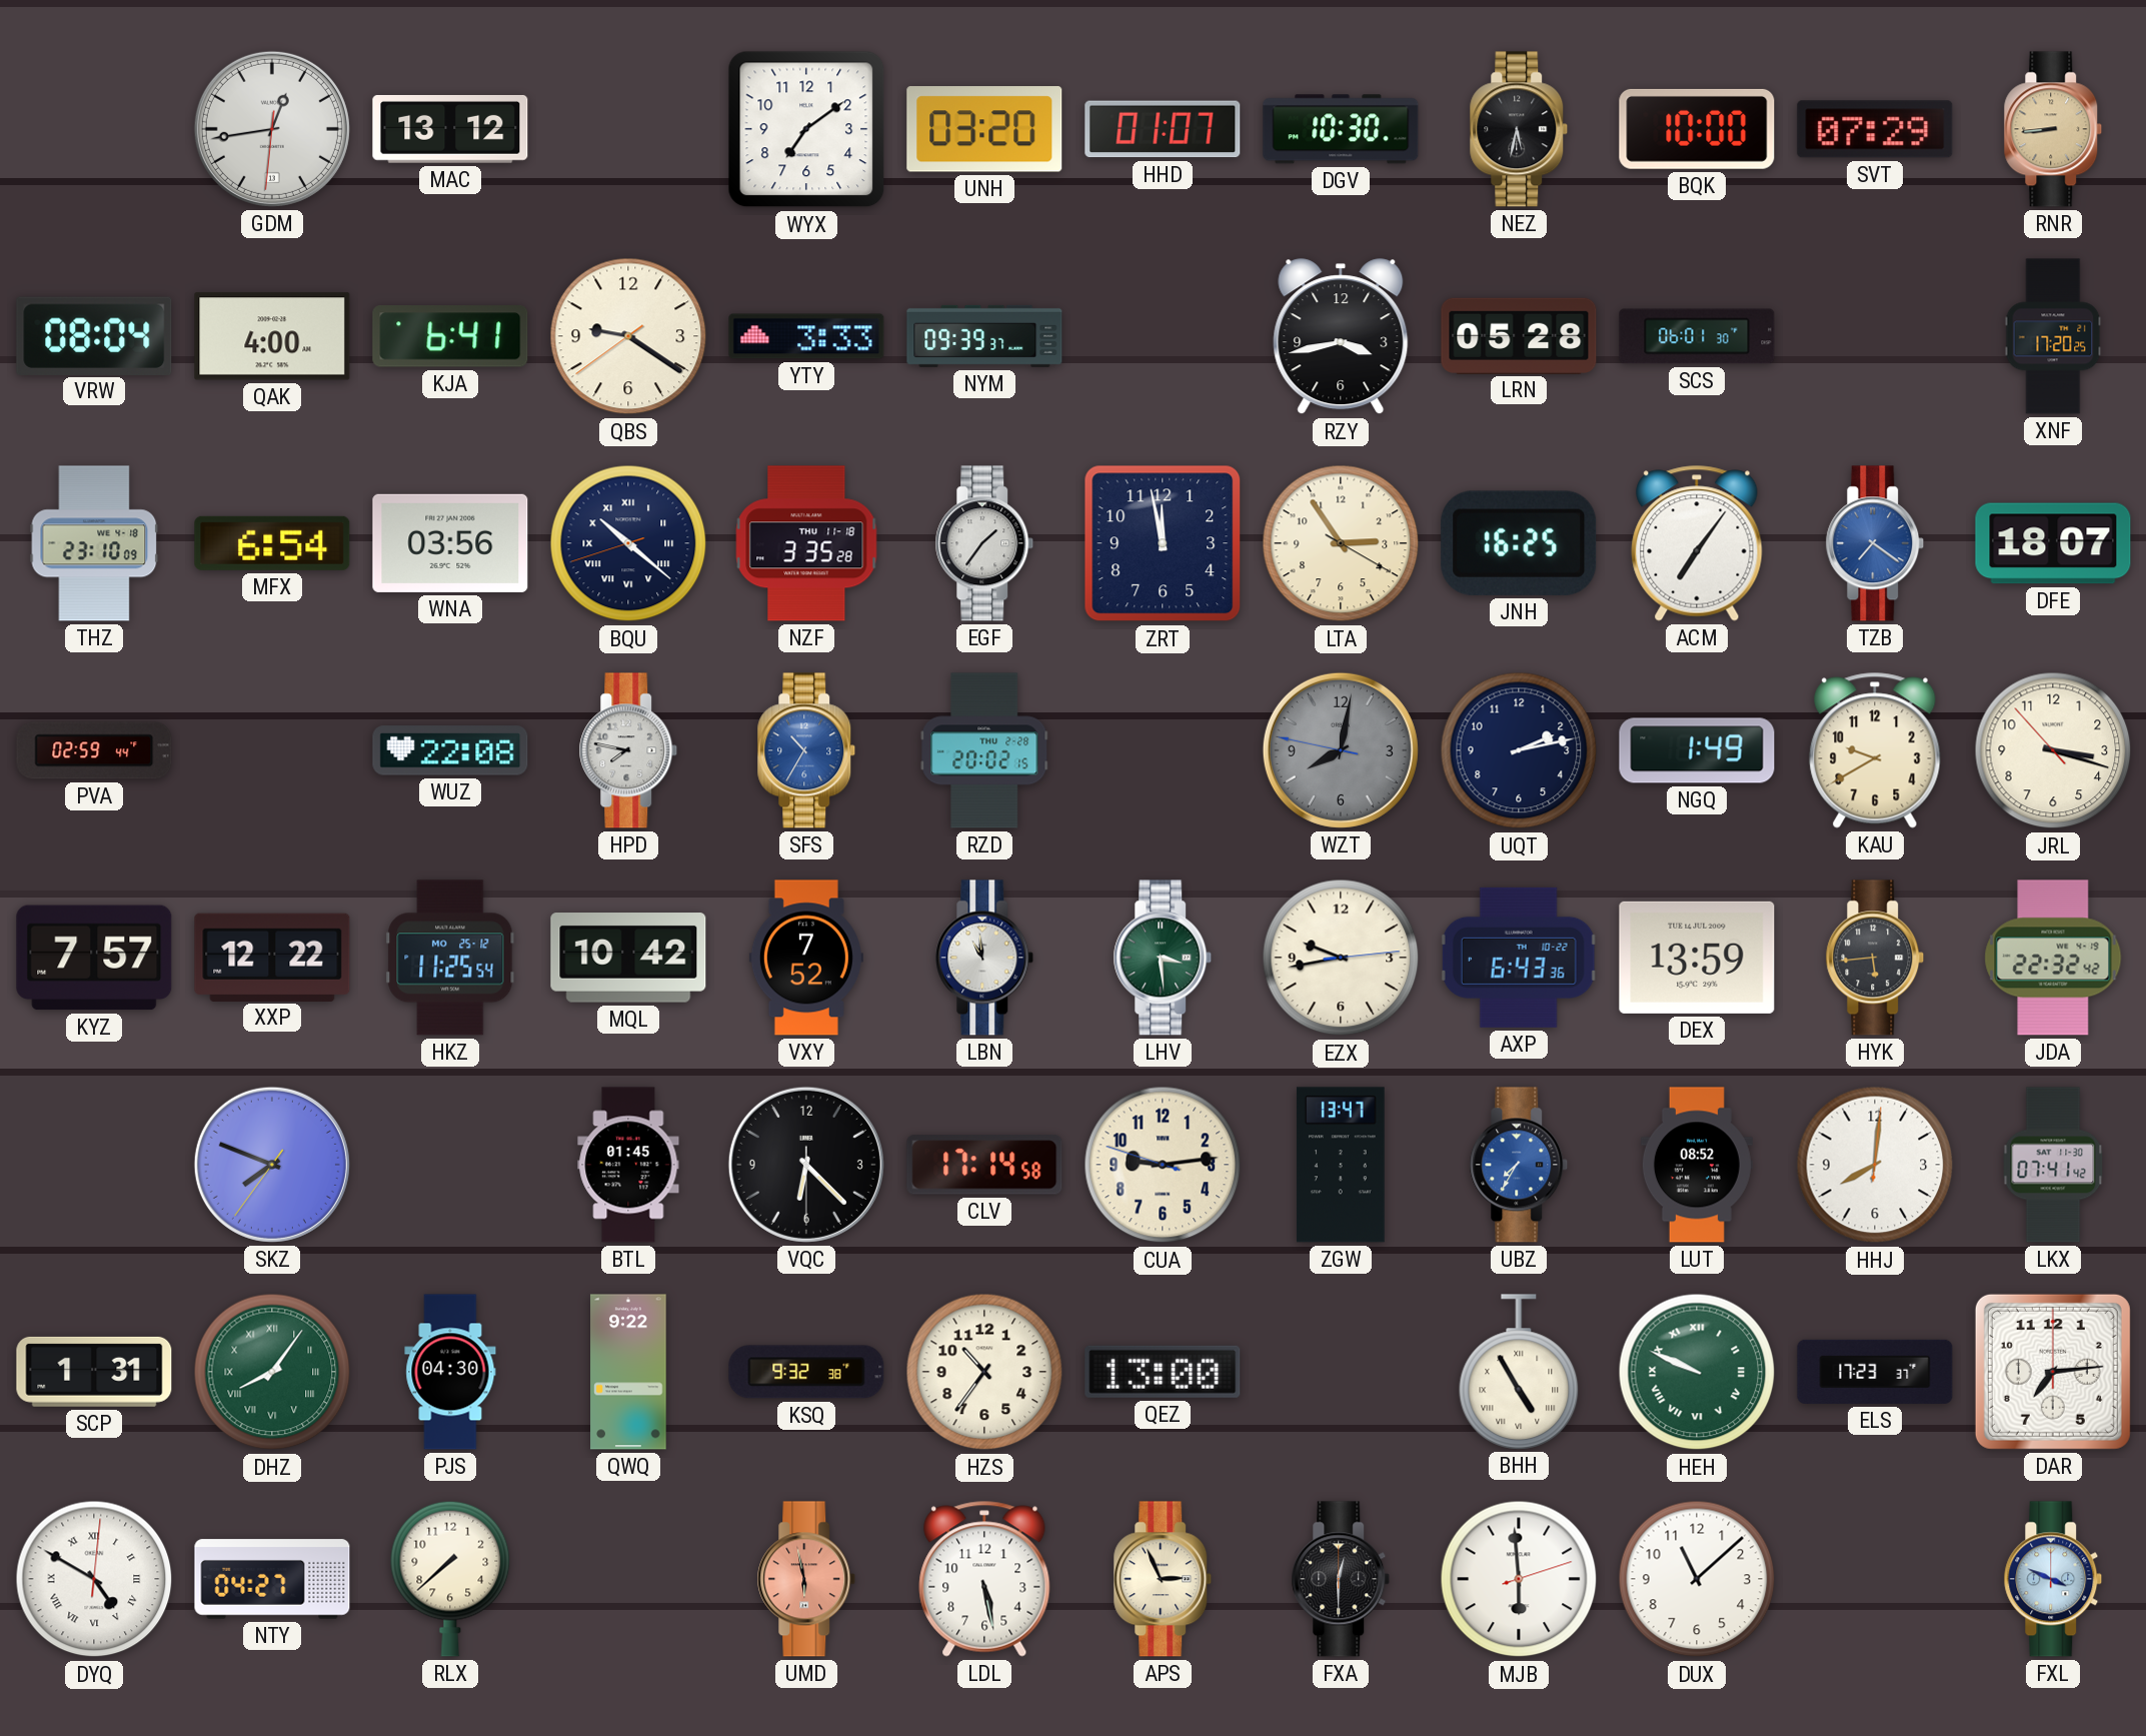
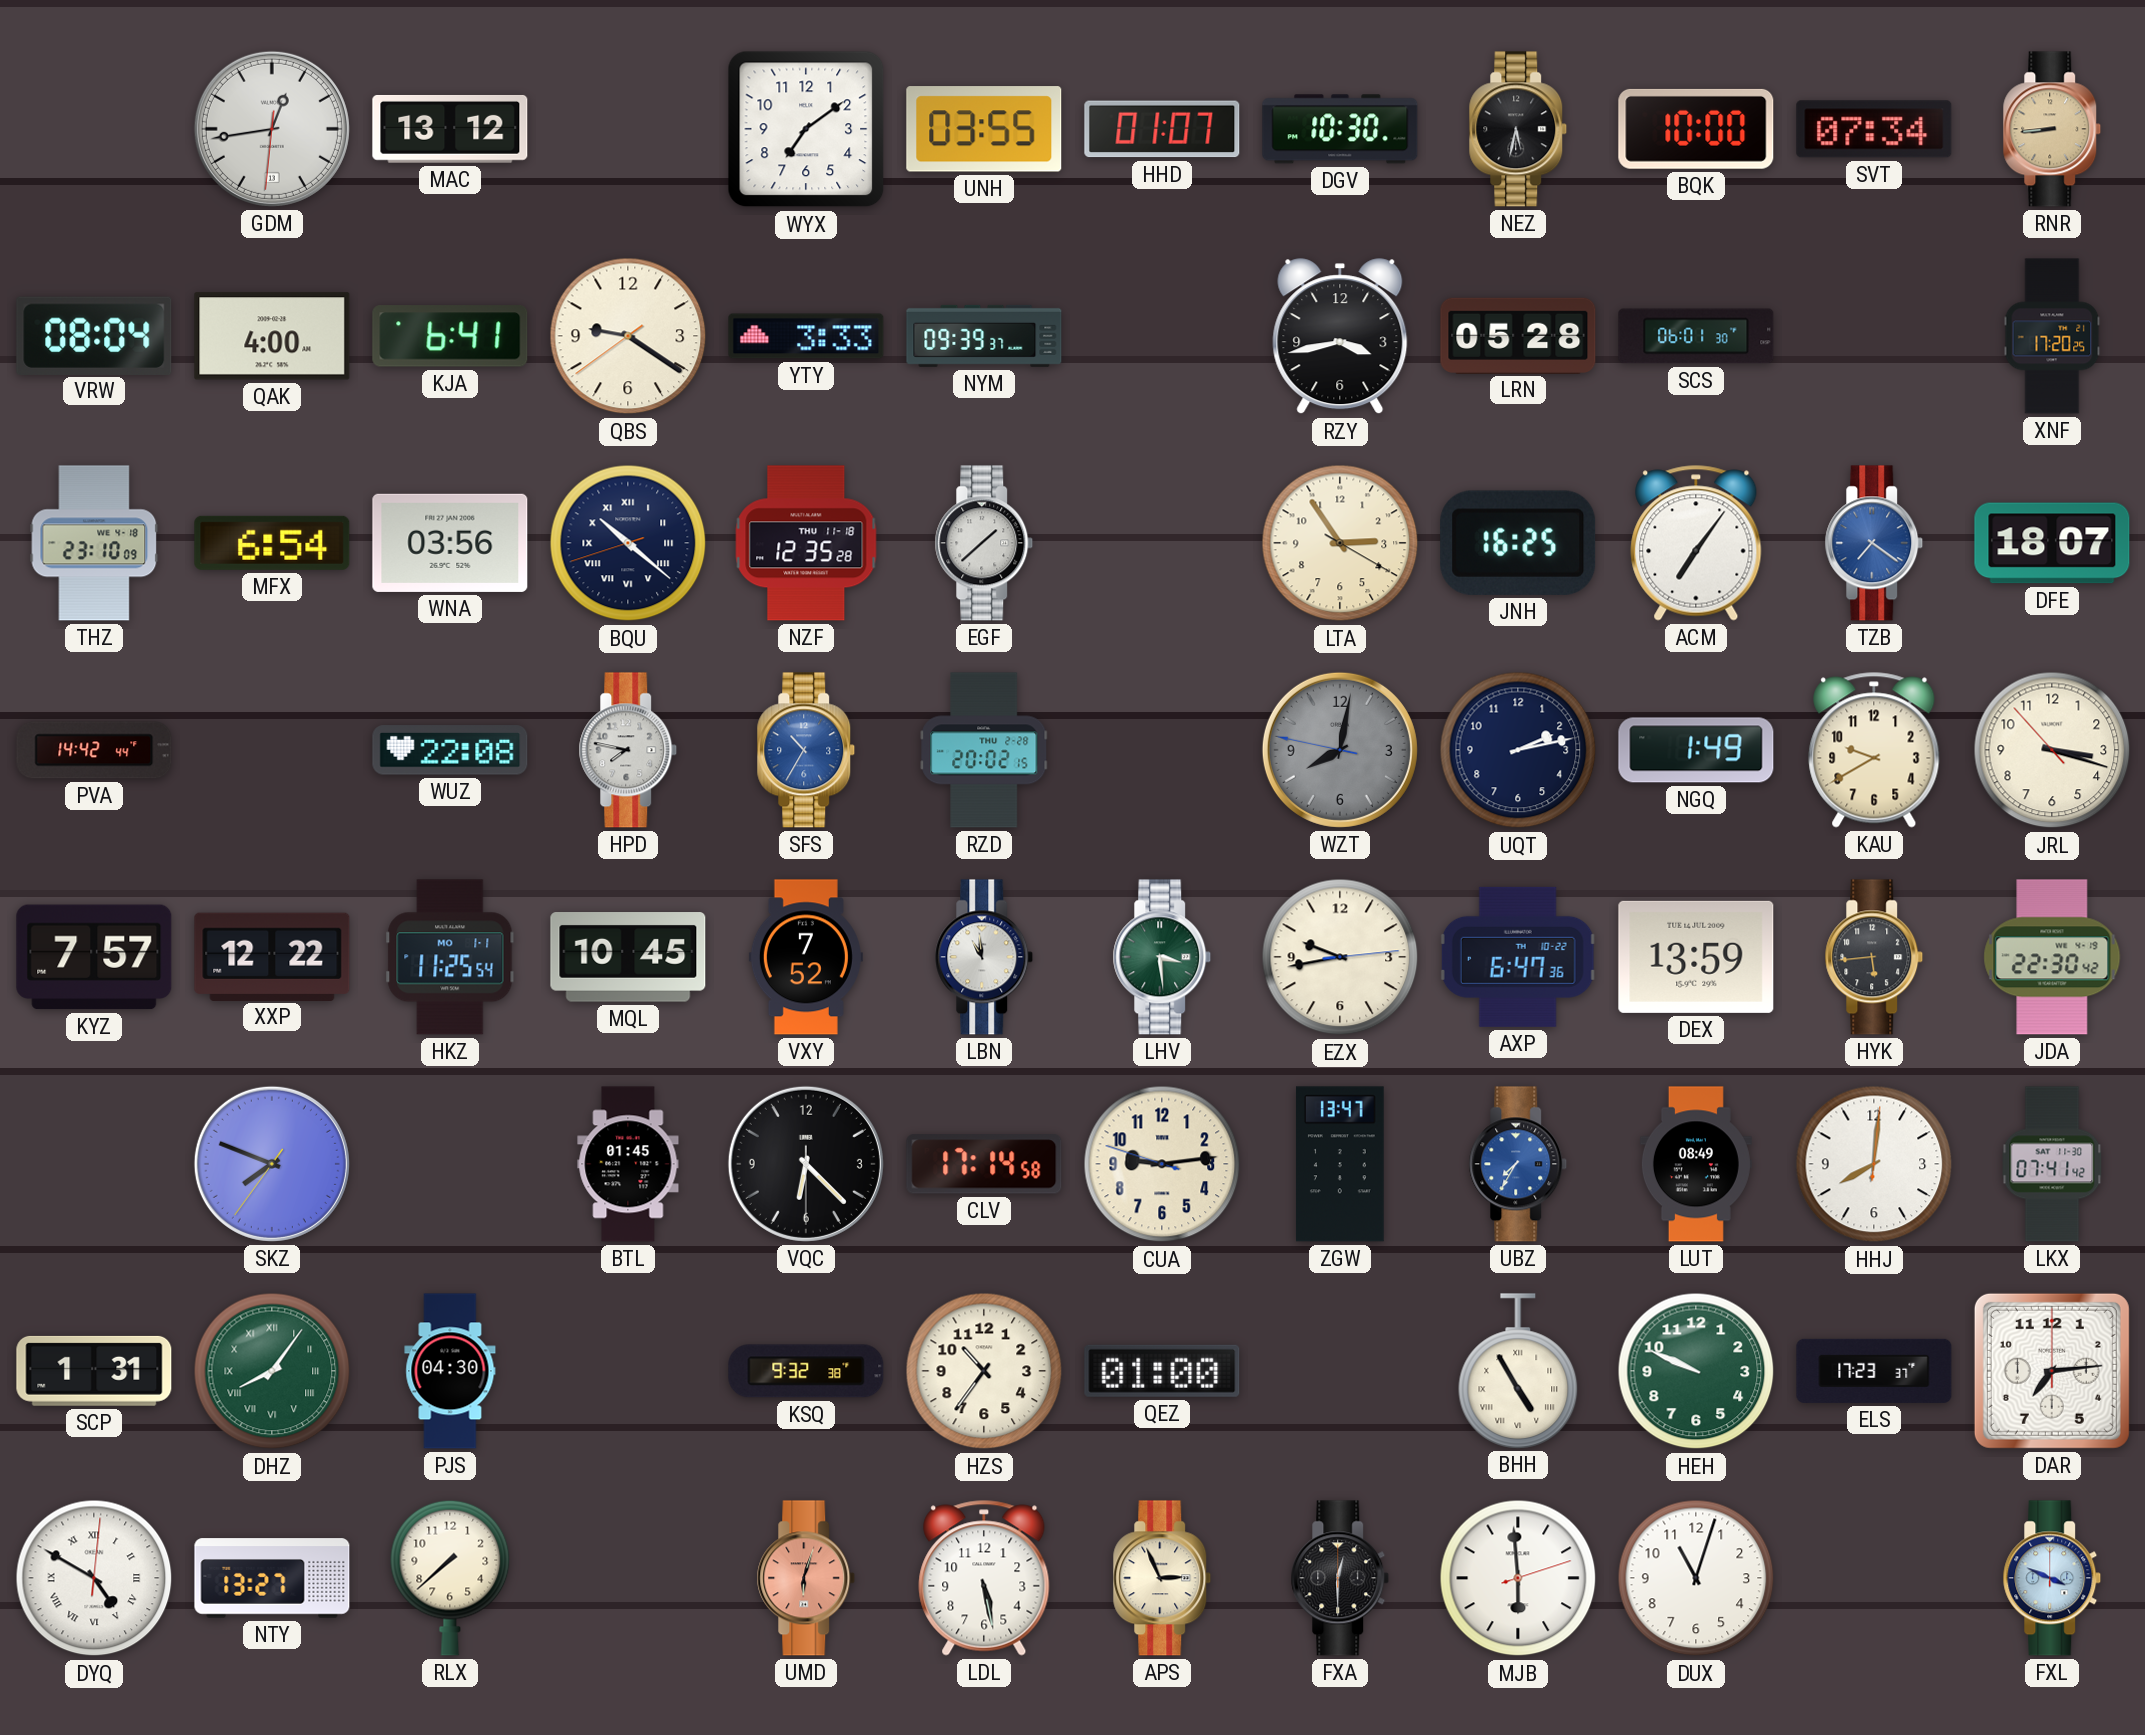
UNH: 03:20 -> 03:55 (984, 129)
SVT: 07:29 -> 07:34 (1874, 129)
NZF: 3:35 -> 12:35 (806, 543)
EGF: 1:36 -> 1:38 (984, 543)
ZRT: 11:58 -> none (1163, 543)
PVA: 02:59 -> 14:42 (94, 750)
HKZ date: MO 25-12 -> MO 1-1 (450, 957)
MQL: 10:42 -> 10:45 (628, 957)
AXP: 6:43 -> 6:47 (1518, 957)
JDA: 22:32 -> 22:30 (2052, 957)
LUT: 08:52 -> 08:49 (1696, 1164)
QWQ: 9:22 -> none (628, 1372)
QEZ: 13:00 -> 01:00 (1162, 1371)
HEH numerals: Roman -> Arabic (1696, 1371)
NTY: 04:27 -> 13:27 (272, 1578)
UMD: 5:58 -> 6:03 (806, 1578)
DUX: 11:08 -> 11:03 (1696, 1578)
